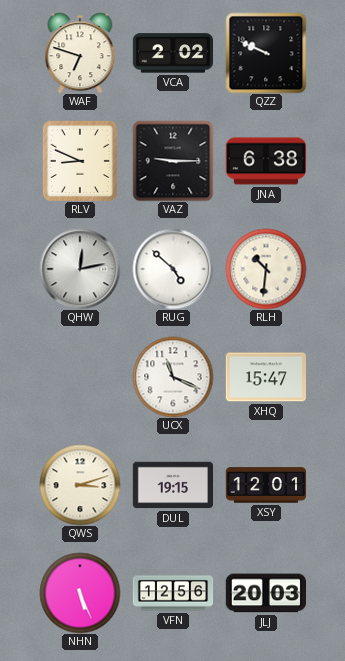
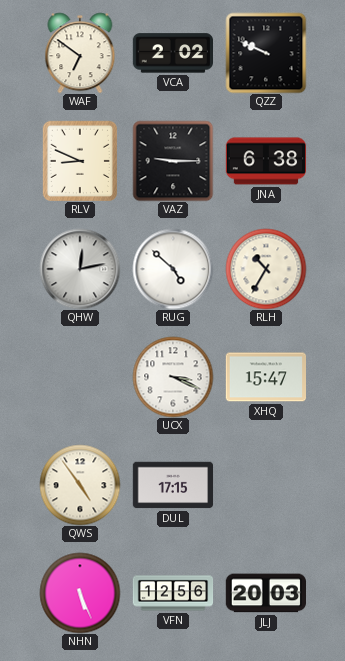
WAF: 6:48 -> 6:51 (80, 53)
RLH: 10:31 -> 10:35 (266, 269)
UCX: 11:19 -> 3:19 (173, 377)
QWS: 3:12 -> 4:54 (80, 485)
DUL: 19:15 -> 17:15 (173, 485)
XSY: 12:01 -> none (266, 485)
